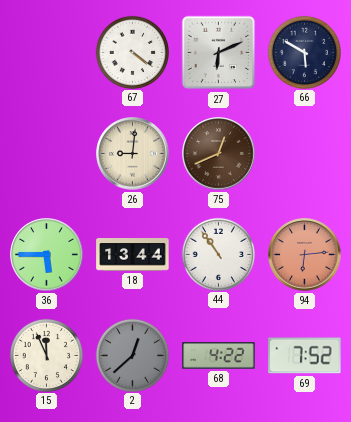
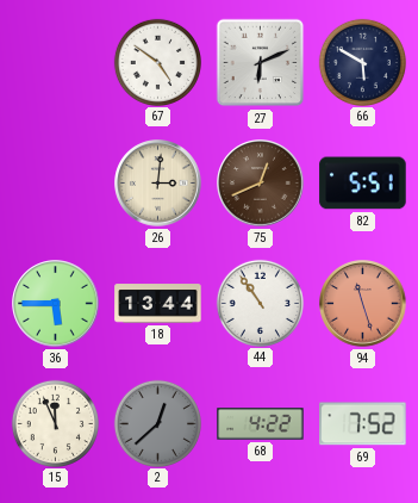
67: 4:21 -> 4:51 (157, 62)
26: 9:01 -> 3:01 (158, 184)
82: none -> 5:51 (363, 184)
94: 6:14 -> 11:27 (363, 304)
